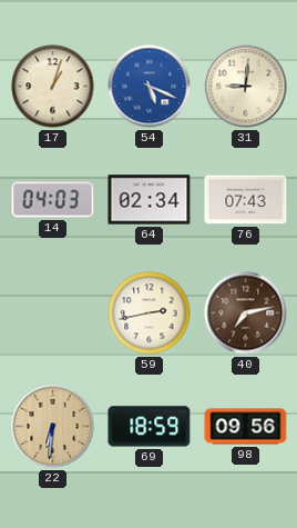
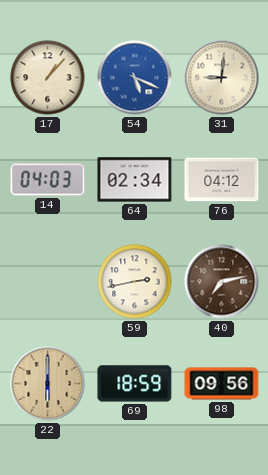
17: 1:03 -> 1:07 (48, 78)
76: 07:43 -> 04:12 (222, 180)
22: 6:31 -> 6:00 (48, 384)
